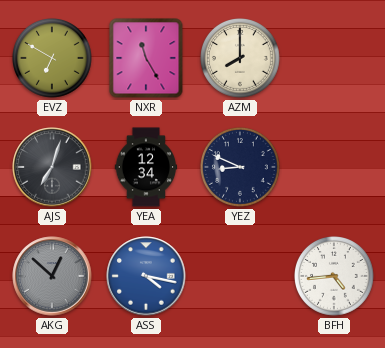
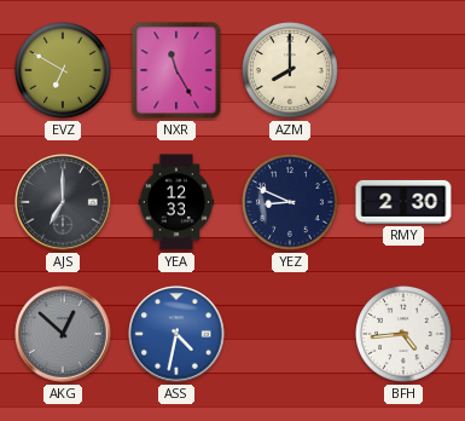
AJS: 7:03 -> 7:00 (63, 202)
YEA: 12:34 -> 12:33 (176, 202)
RMY: none -> 2:30 (403, 202)
ASS: 4:17 -> 4:32 (176, 334)
